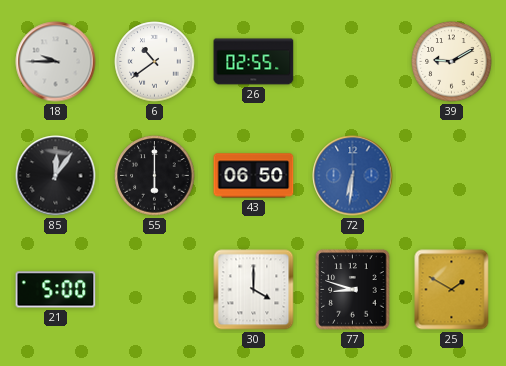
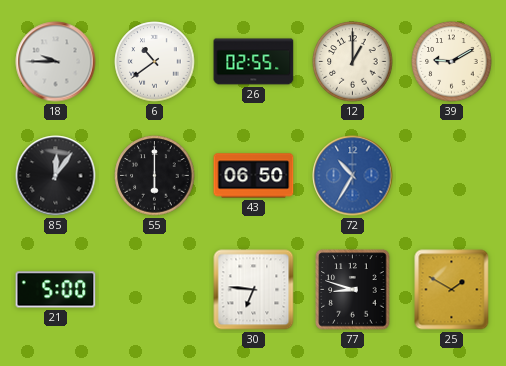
12: none -> 1:00 (353, 62)
72: 6:31 -> 10:35 (353, 176)
30: 4:00 -> 6:46 (254, 290)
